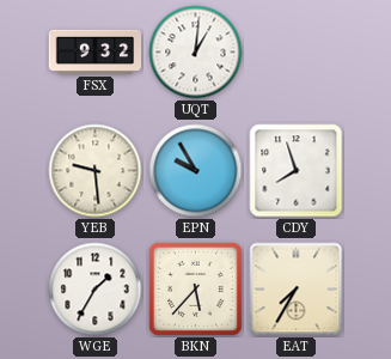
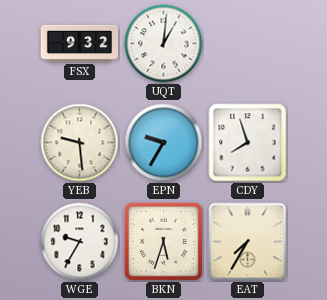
EPN: 9:55 -> 9:35 (164, 143)
WGE: 1:35 -> 9:35 (80, 242)
BKN: 5:37 -> 5:33 (163, 241)
